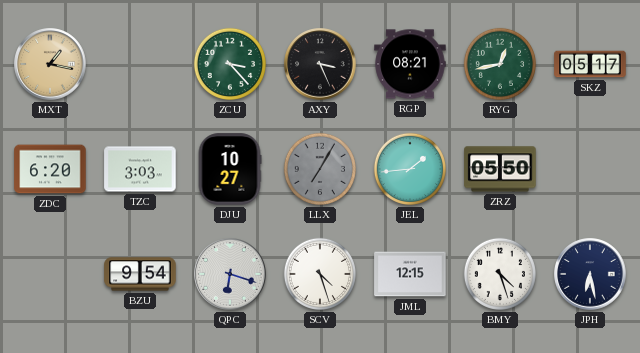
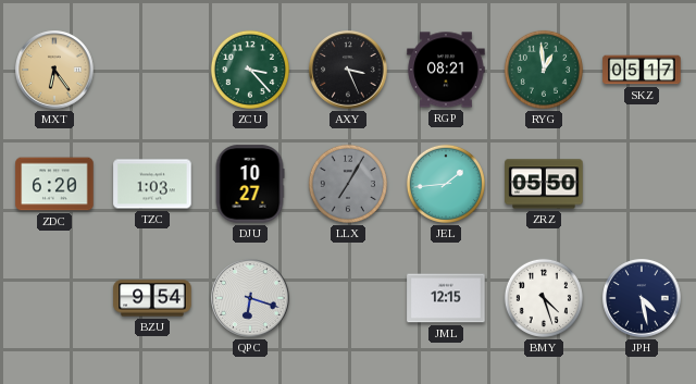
MXT: 1:17 -> 6:24 (54, 70)
RYG: 12:43 -> 12:59 (544, 70)
TZC: 3:03 -> 1:03 (152, 184)
SCV: 4:27 -> none (320, 274)
JPH: 6:28 -> 4:28 (642, 298)
